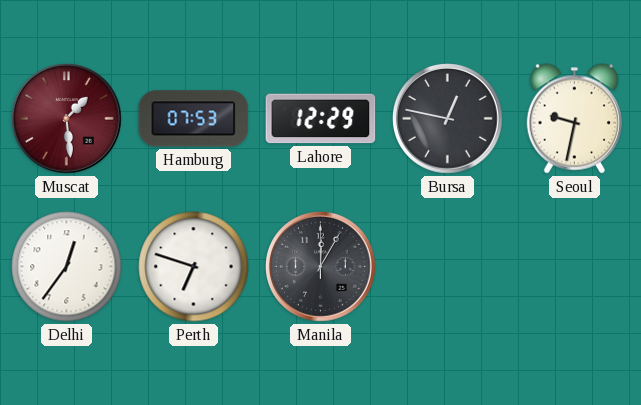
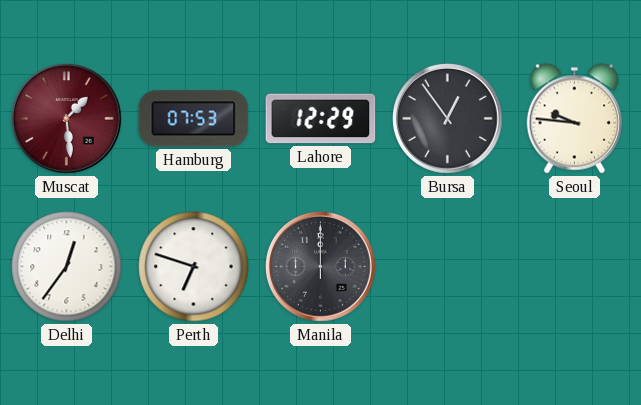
Bursa: 12:47 -> 12:54 (448, 119)
Seoul: 9:32 -> 9:46 (574, 119)
Manila: 12:05 -> 12:00 (321, 267)
